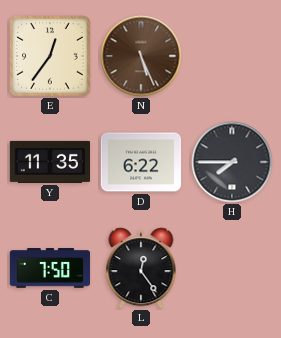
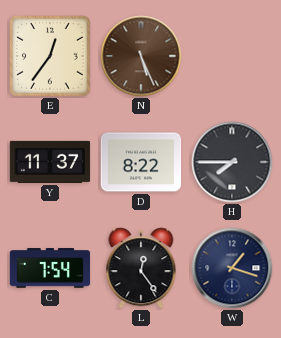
Y: 11:35 -> 11:37 (50, 162)
D: 6:22 -> 8:22 (141, 162)
C: 7:50 -> 7:54 (50, 268)
W: none -> 1:18 (232, 268)
